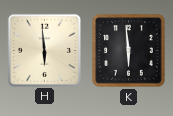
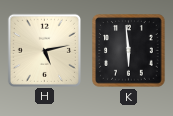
H: 5:59 -> 5:13 (44, 50)
